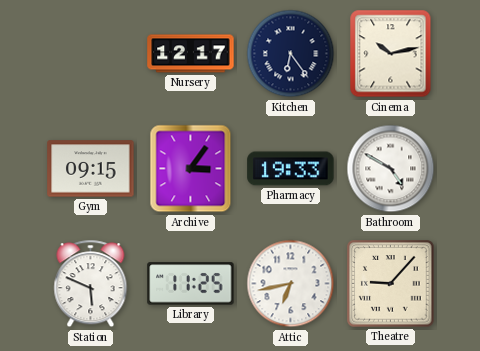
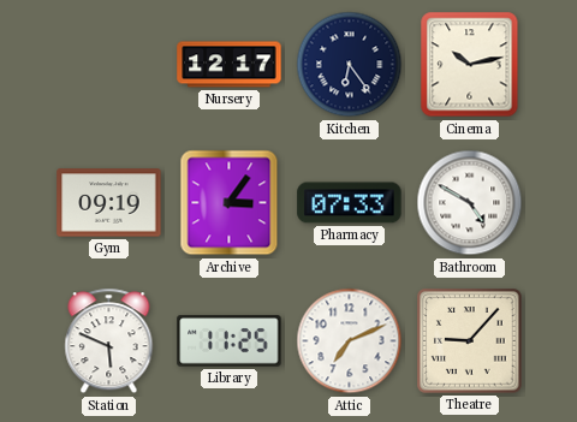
Gym: 09:15 -> 09:19 (109, 203)
Pharmacy: 19:33 -> 07:33 (350, 203)
Attic: 6:43 -> 7:11 (350, 341)
